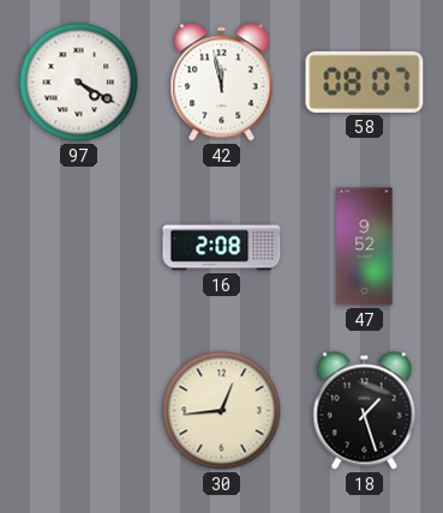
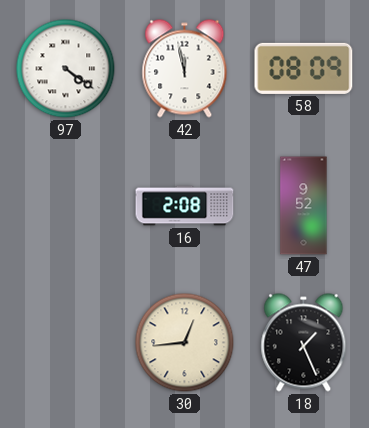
97: 4:20 -> 4:21 (66, 69)
58: 08:07 -> 08:09 (304, 68)
18: 1:27 -> 1:26 (304, 343)
